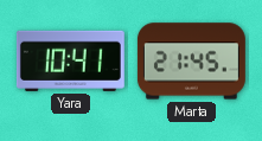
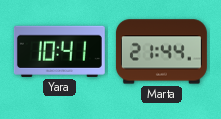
Marta: 21:45 -> 21:44 (161, 52)
